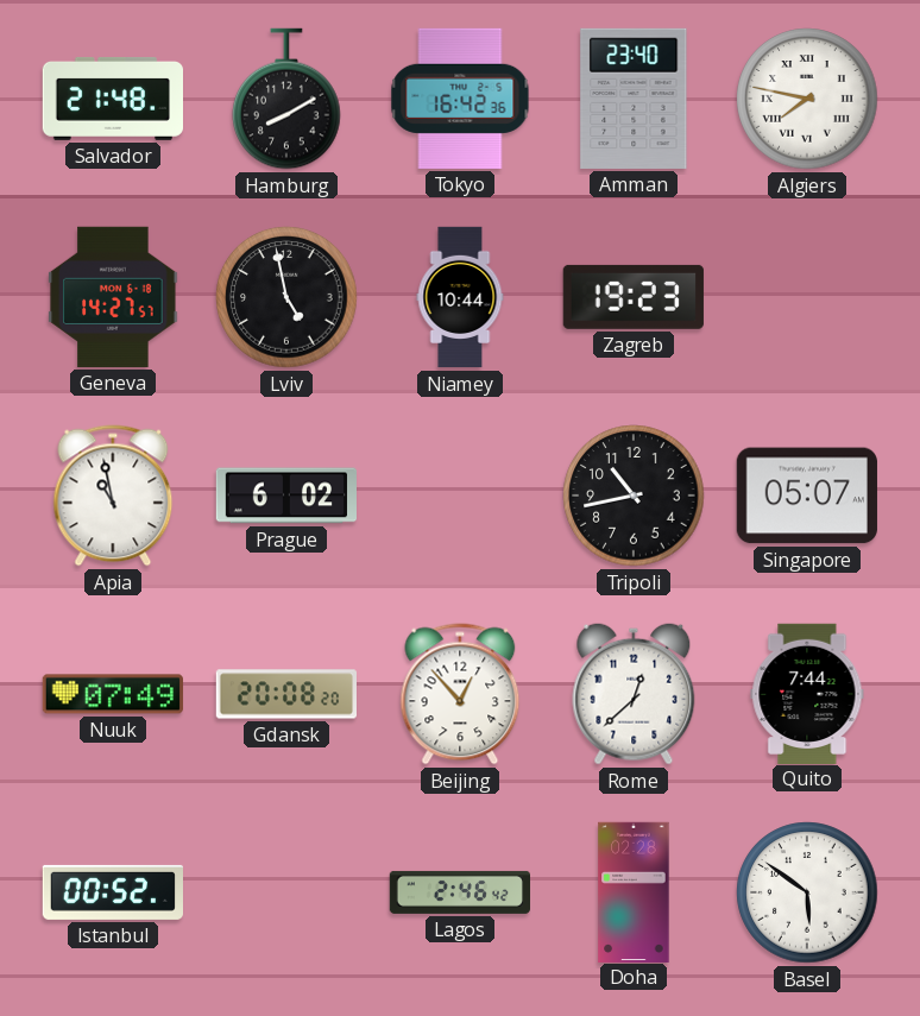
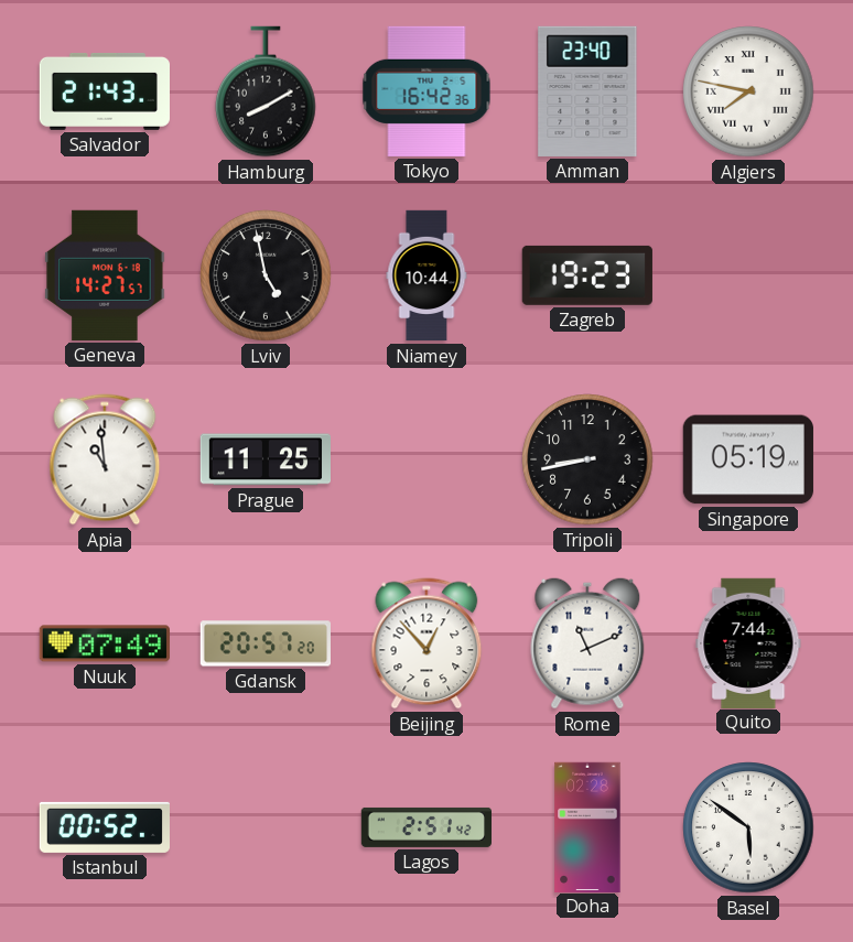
Salvador: 21:48 -> 21:43 (104, 91)
Apia: 10:58 -> 10:59 (105, 459)
Prague: 6:02 -> 11:25 (264, 459)
Tripoli: 10:43 -> 8:43 (587, 459)
Singapore: 05:07 -> 05:19 (748, 459)
Gdansk: 20:08 -> 20:57 (264, 643)
Rome: 12:38 -> 11:11 (587, 643)
Lagos: 2:46 -> 2:51 (425, 827)
